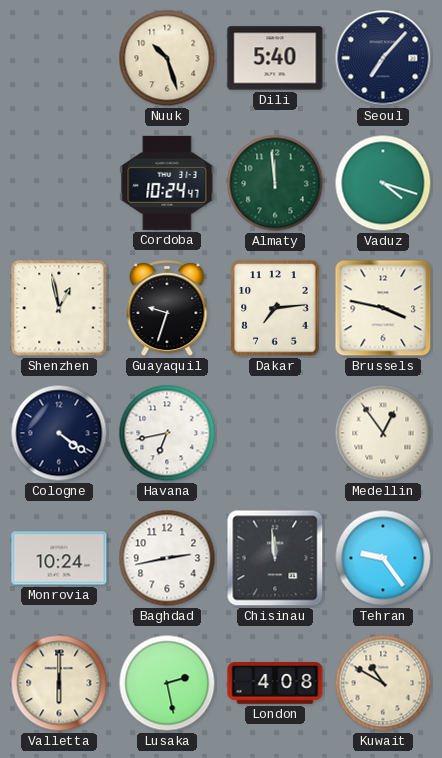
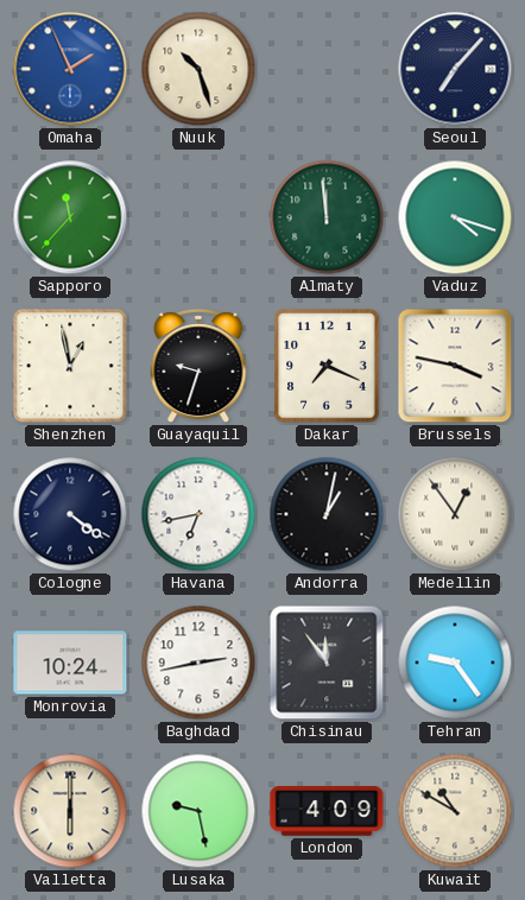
Omaha: none -> 1:56 (70, 69)
Dili: 5:40 -> none (275, 58)
Sapporo: none -> 11:37 (70, 217)
Cordoba: 10:24 -> none (167, 183)
Dakar: 7:14 -> 7:19 (327, 366)
Andorra: none -> 1:02 (327, 514)
Chisinau: 11:59 -> 11:54 (327, 663)
Lusaka: 2:28 -> 9:28 (198, 811)
London: 4:08 -> 4:09 (327, 812)
